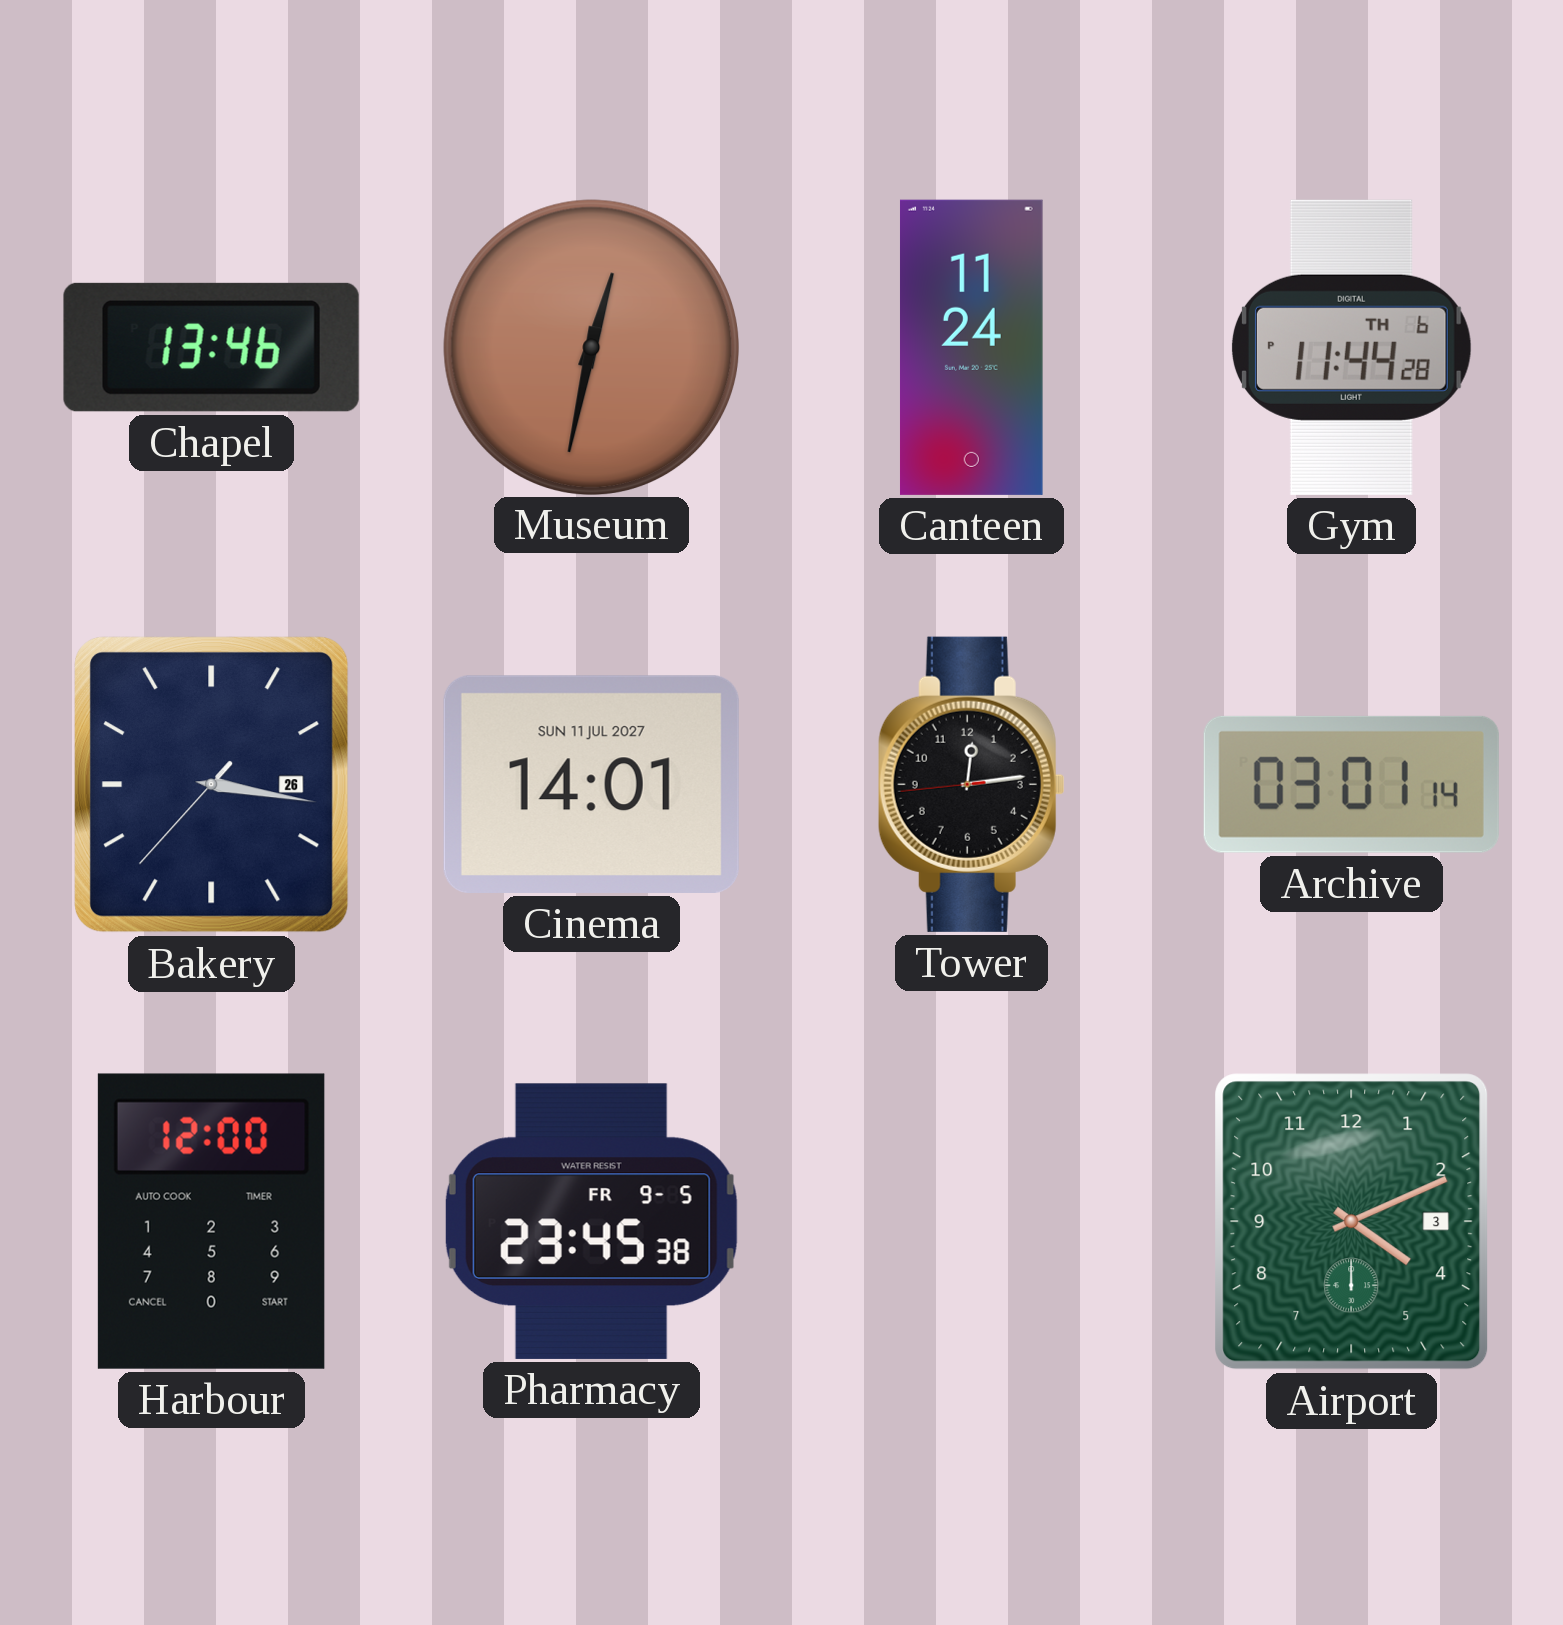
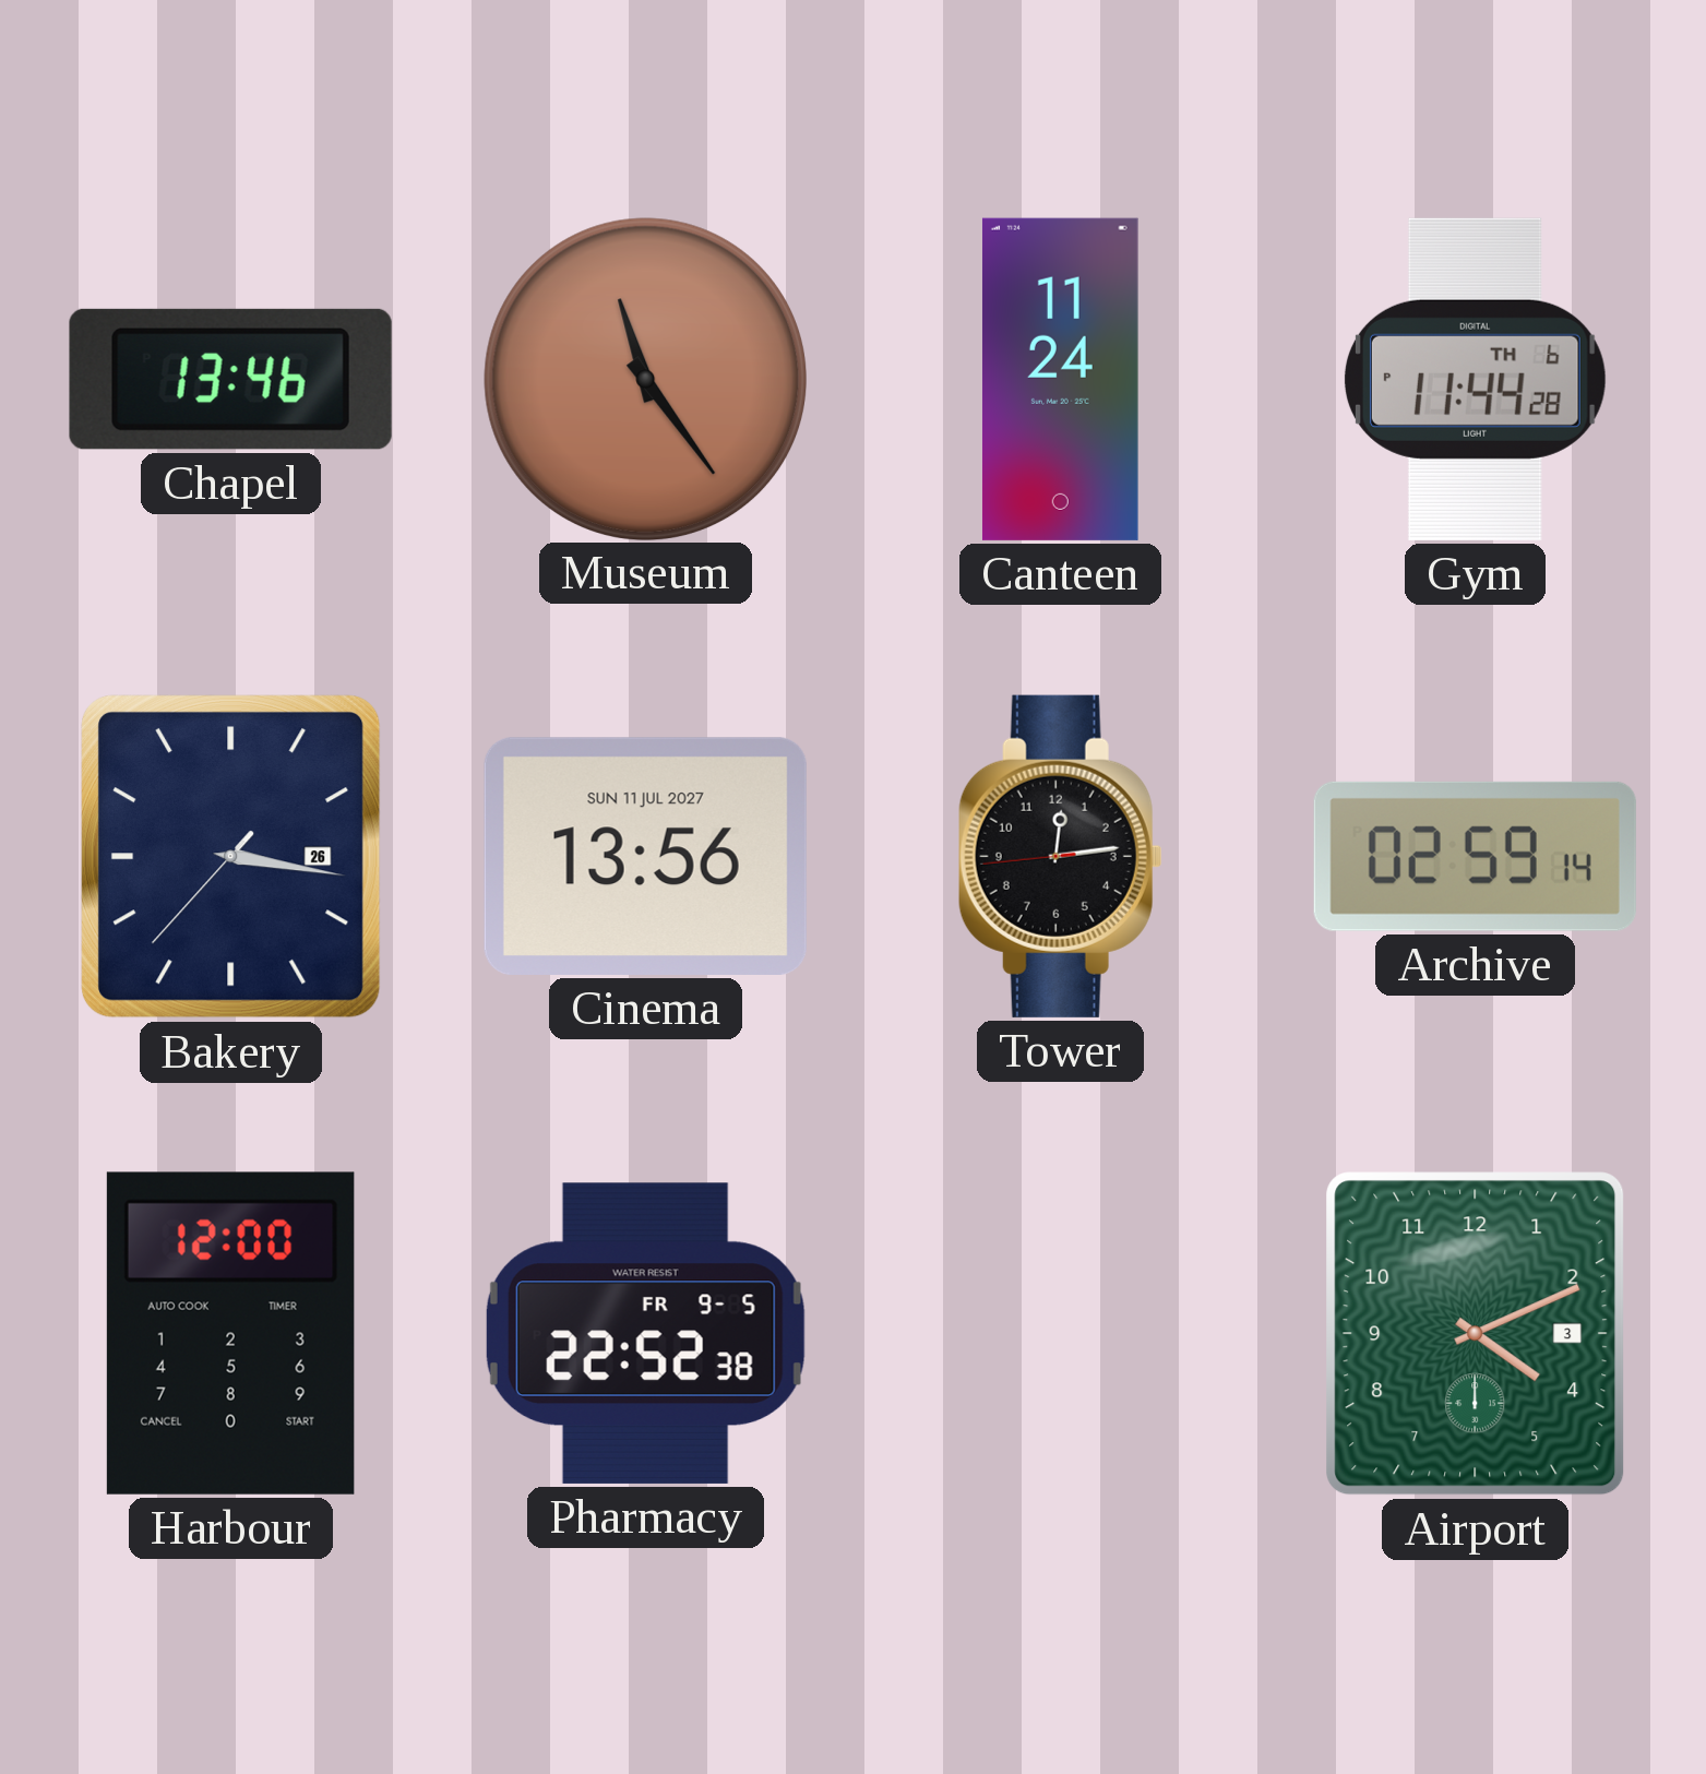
Museum: 12:32 -> 11:24 (645, 379)
Cinema: 14:01 -> 13:56 (645, 856)
Archive: 03:01 -> 02:59 (1475, 856)
Pharmacy: 23:45 -> 22:52 (645, 1333)
